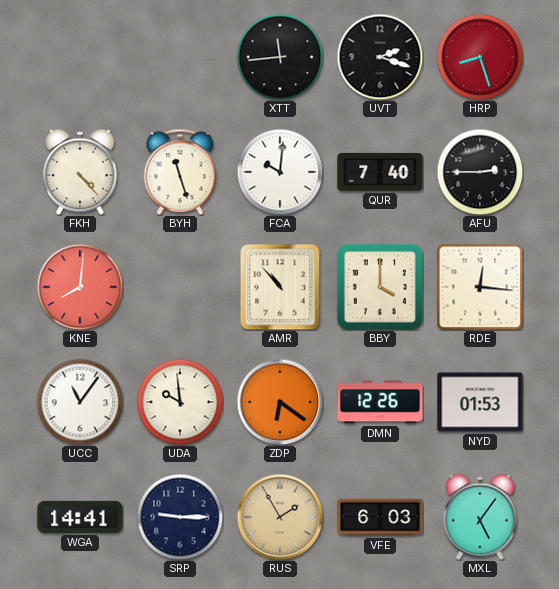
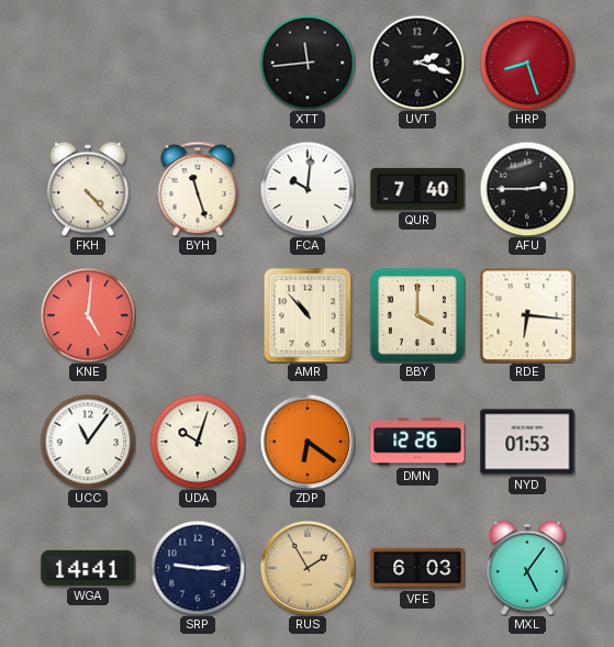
KNE: 8:01 -> 5:01 (88, 315)
RDE: 12:16 -> 6:16 (527, 315)
UDA: 9:59 -> 10:03 (198, 442)
